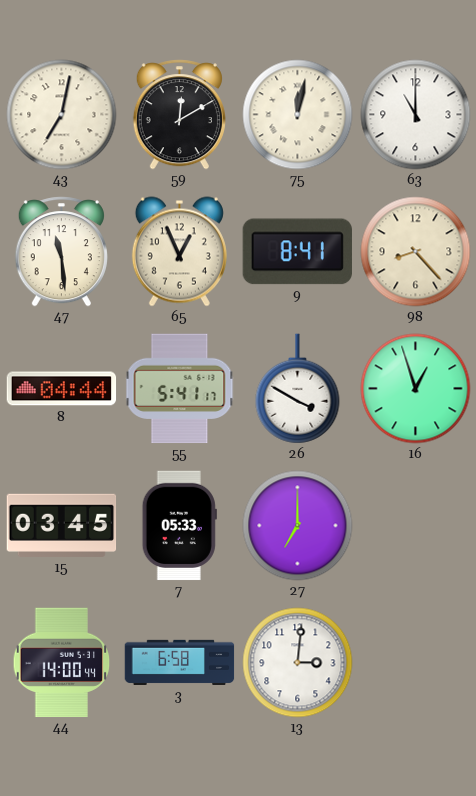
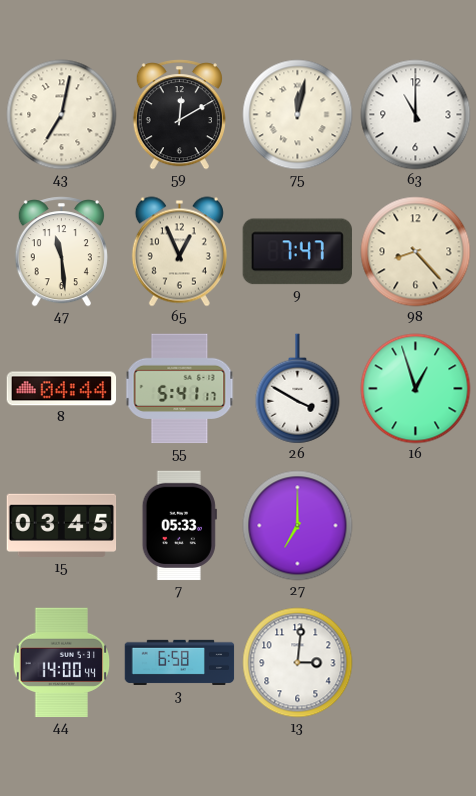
9: 8:41 -> 7:47 (297, 252)
